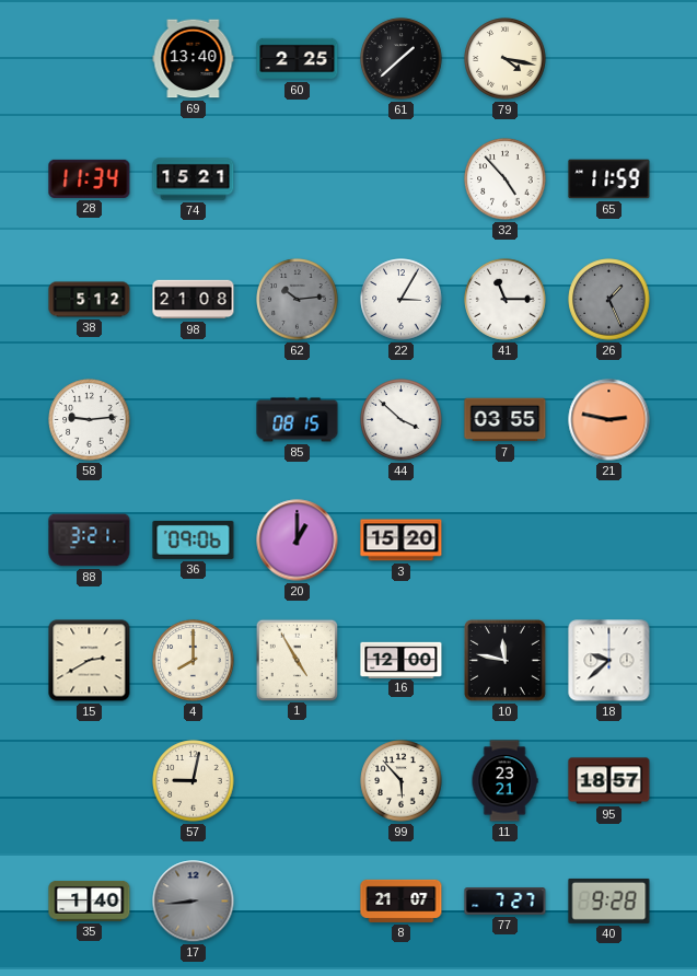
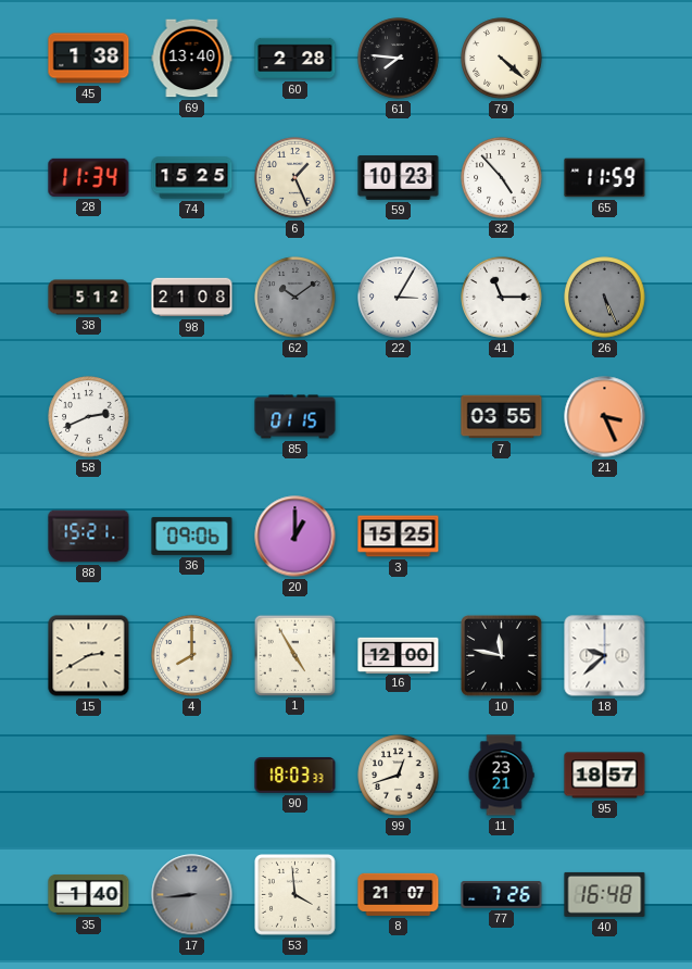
45: none -> 1:38 (89, 59)
60: 2:25 -> 2:28 (295, 59)
61: 1:38 -> 7:46 (399, 59)
79: 4:17 -> 4:22 (502, 59)
74: 15:21 -> 15:25 (192, 178)
6: none -> 1:26 (295, 178)
59: none -> 10:23 (399, 178)
62: 10:14 -> 10:09 (295, 298)
26: 1:26 -> 5:26 (605, 298)
58: 9:14 -> 2:41 (89, 417)
85: 08:15 -> 01:15 (295, 417)
44: 3:52 -> none (402, 420)
21: 2:47 -> 3:26 (605, 417)
88: 3:21 -> 15:21 (89, 537)
3: 15:20 -> 15:25 (399, 537)
57: 9:02 -> none (194, 781)
90: none -> 18:03 (295, 776)
99: 5:53 -> 12:42 (399, 776)
53: none -> 3:59 (295, 895)
77: 7:27 -> 7:26 (502, 895)
40: 9:28 -> 16:48 (605, 894)
